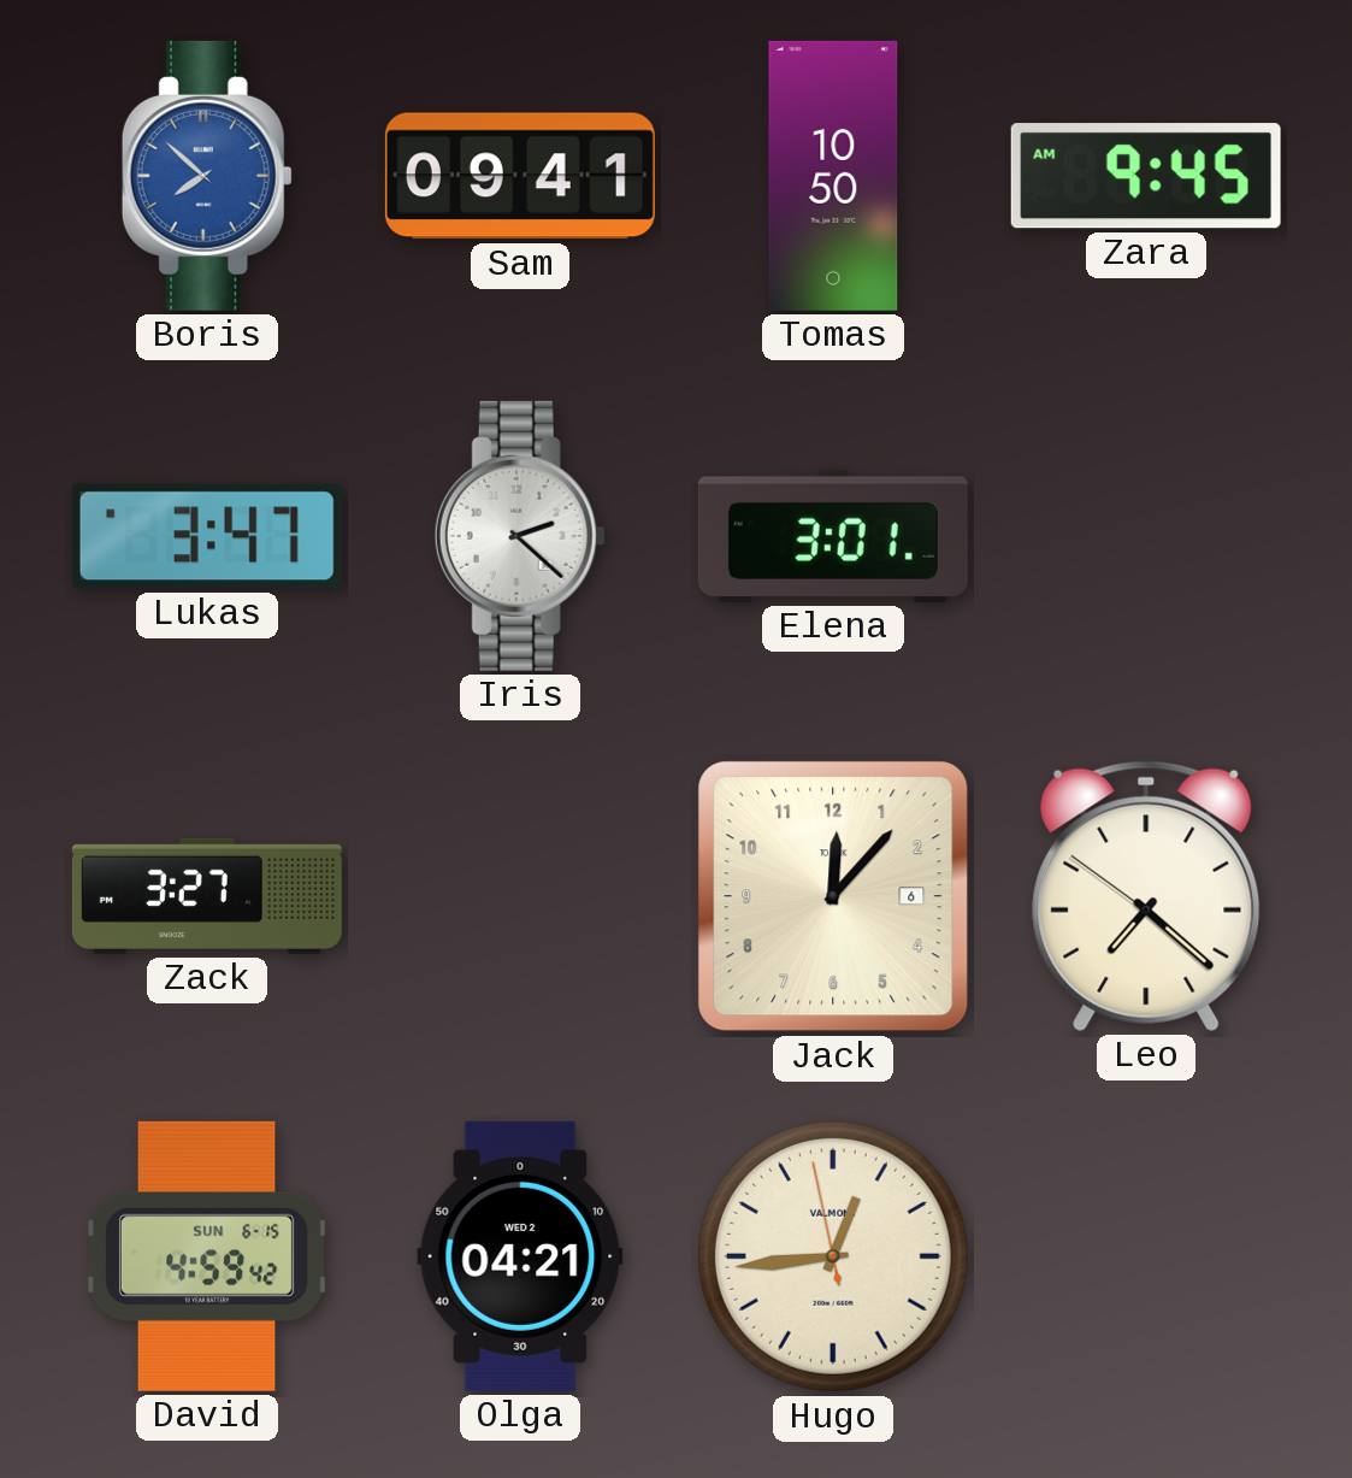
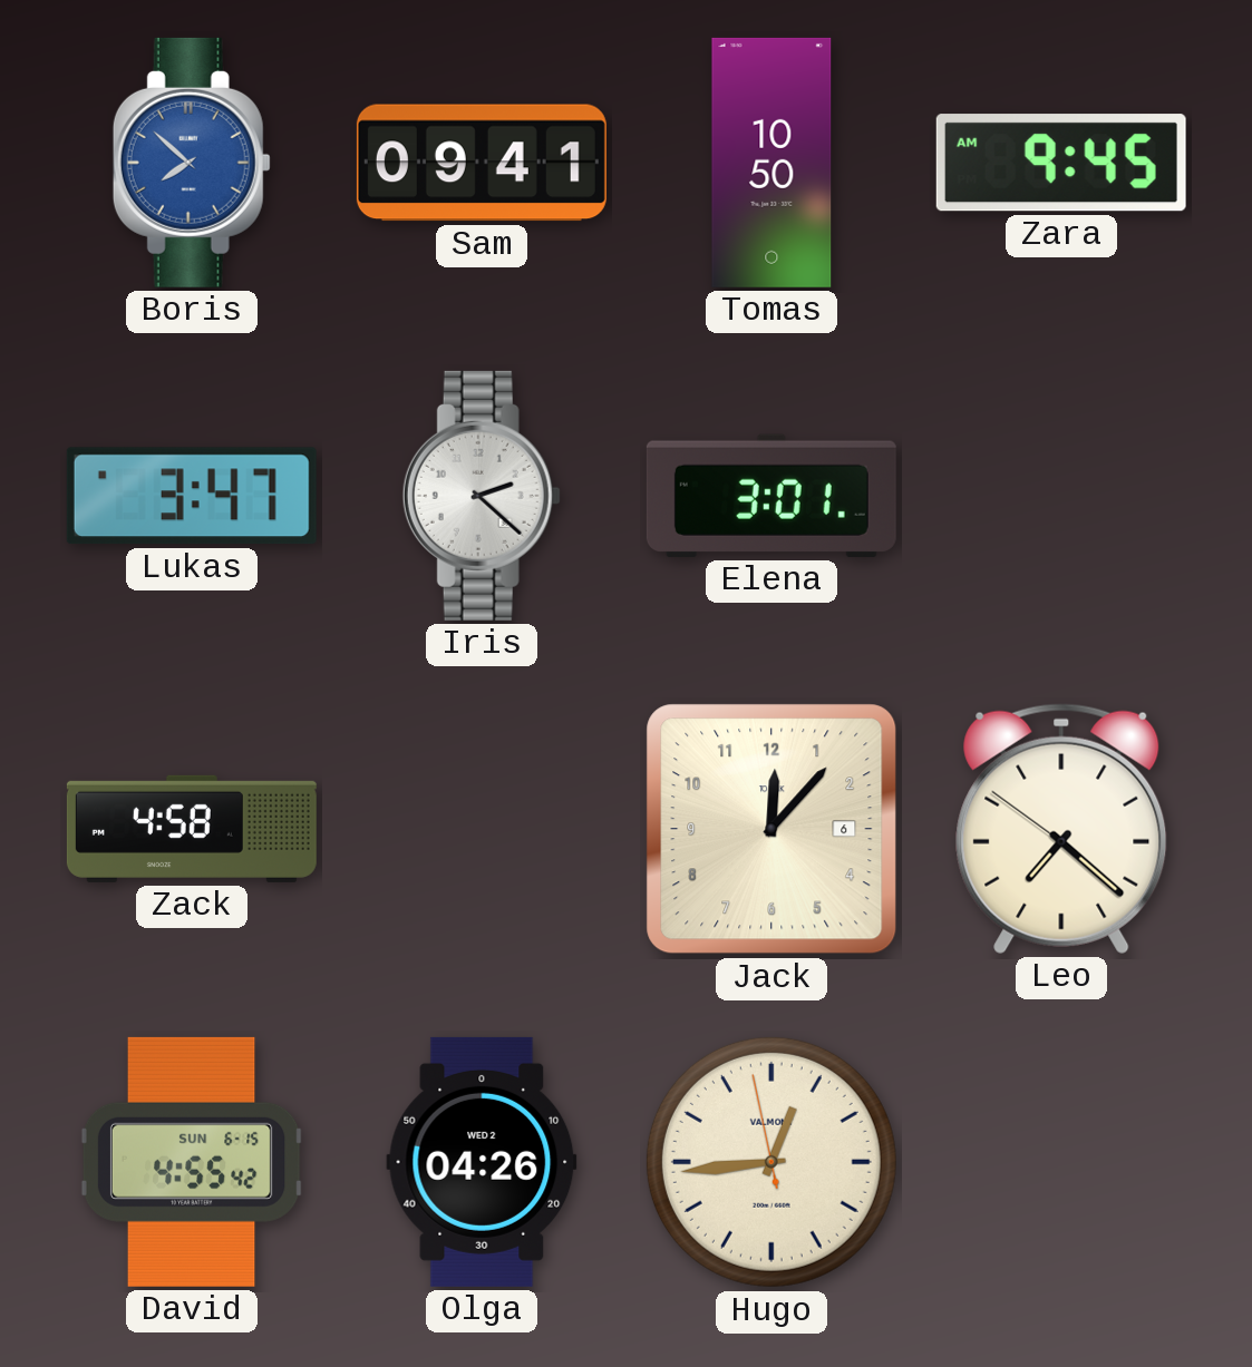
Zack: 3:27 -> 4:58 (192, 829)
David: 4:59 -> 4:55 (192, 1162)
Olga: 04:21 -> 04:26 (482, 1162)
